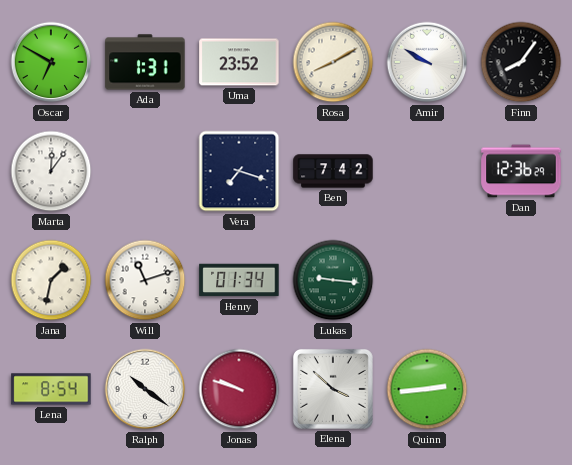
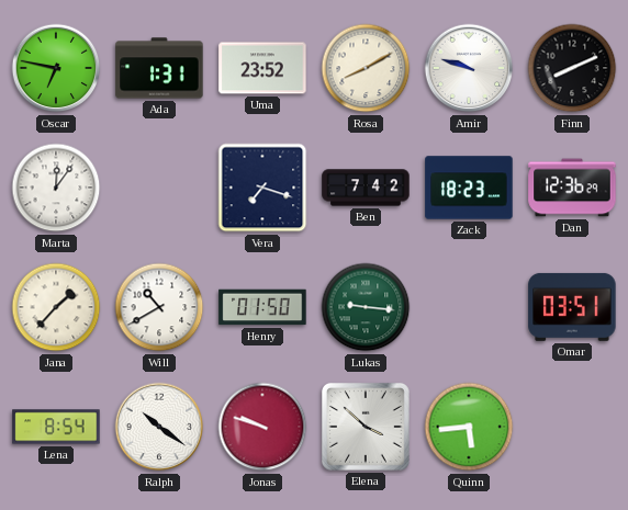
Oscar: 6:50 -> 6:47 (56, 68)
Amir: 9:50 -> 9:48 (469, 68)
Finn: 8:06 -> 8:11 (572, 68)
Zack: none -> 18:23 (469, 188)
Jana: 1:32 -> 1:37 (56, 307)
Will: 11:12 -> 10:40 (159, 307)
Henry: 01:34 -> 01:50 (262, 307)
Omar: none -> 03:51 (572, 307)
Quinn: 2:44 -> 5:44 (469, 427)
